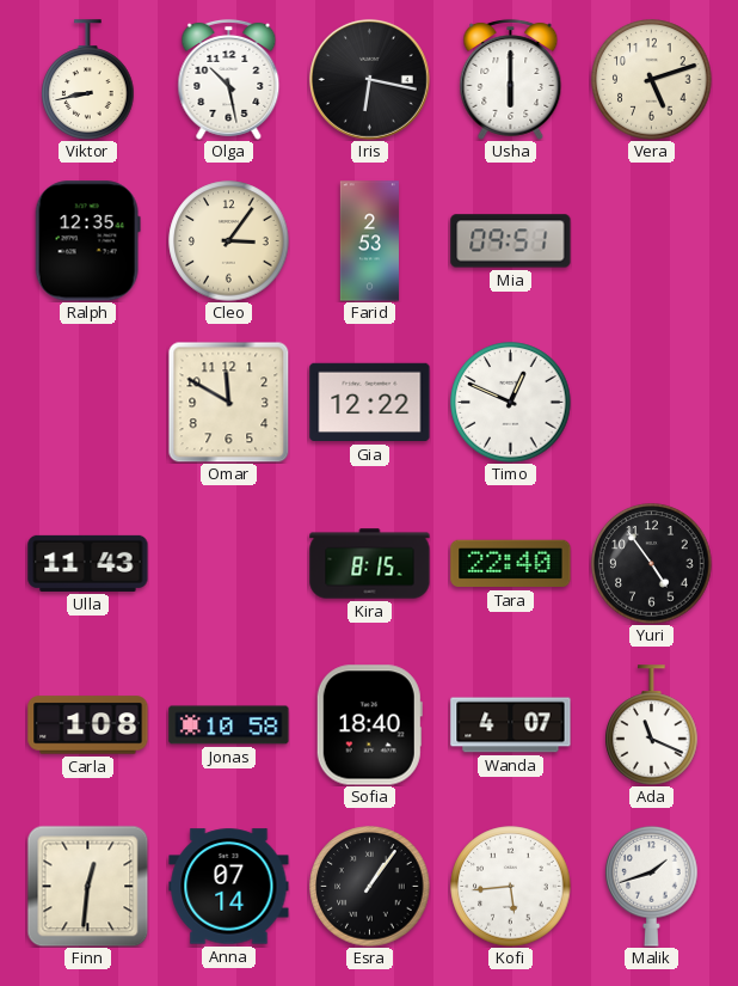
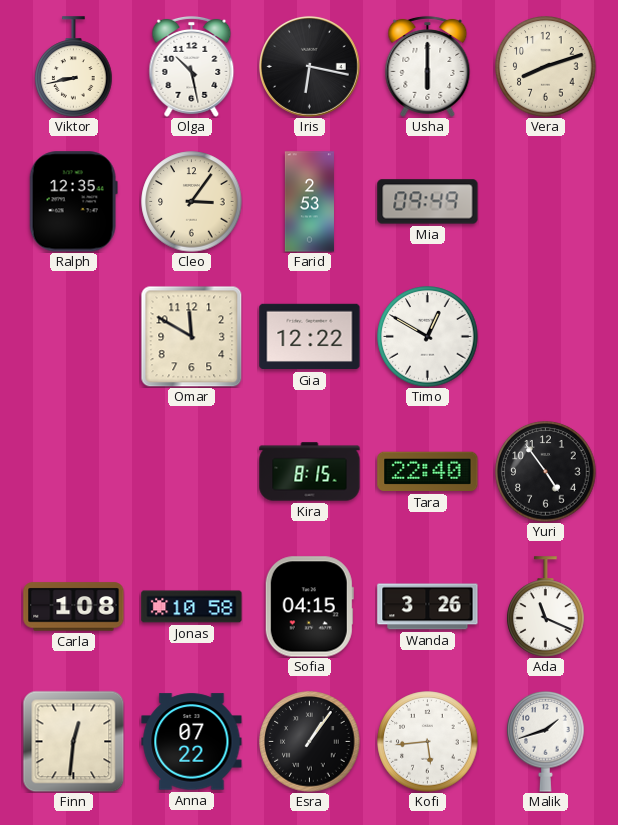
Vera: 5:12 -> 8:12 (546, 67)
Mia: 09:51 -> 09:49 (428, 202)
Timo: 12:49 -> 12:50 (428, 337)
Ulla: 11:43 -> none (88, 563)
Sofia: 18:40 -> 04:15 (309, 607)
Wanda: 4:07 -> 3:26 (428, 607)
Anna: 07:14 -> 07:22 (192, 742)
